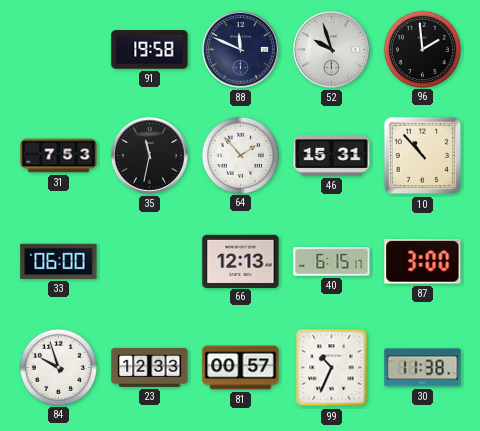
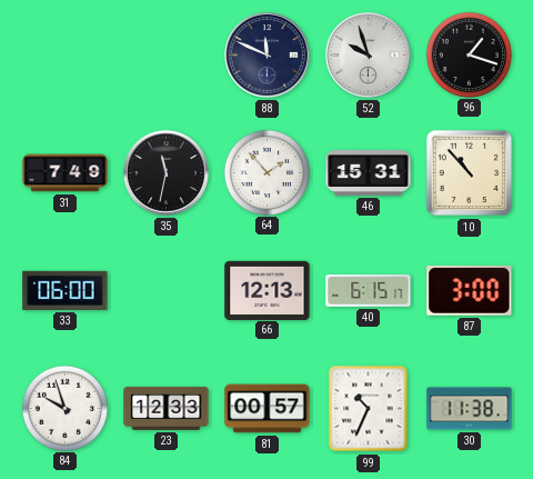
91: 19:58 -> none (150, 50)
96: 1:59 -> 1:18 (469, 54)
31: 7:53 -> 7:49 (66, 173)
